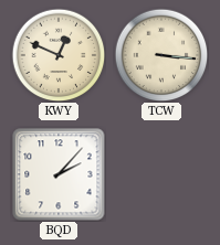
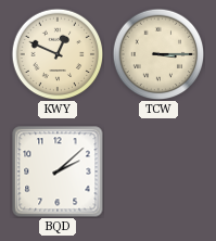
TCW: 3:16 -> 3:15 (158, 54)
BQD: 2:07 -> 2:08 (58, 172)
